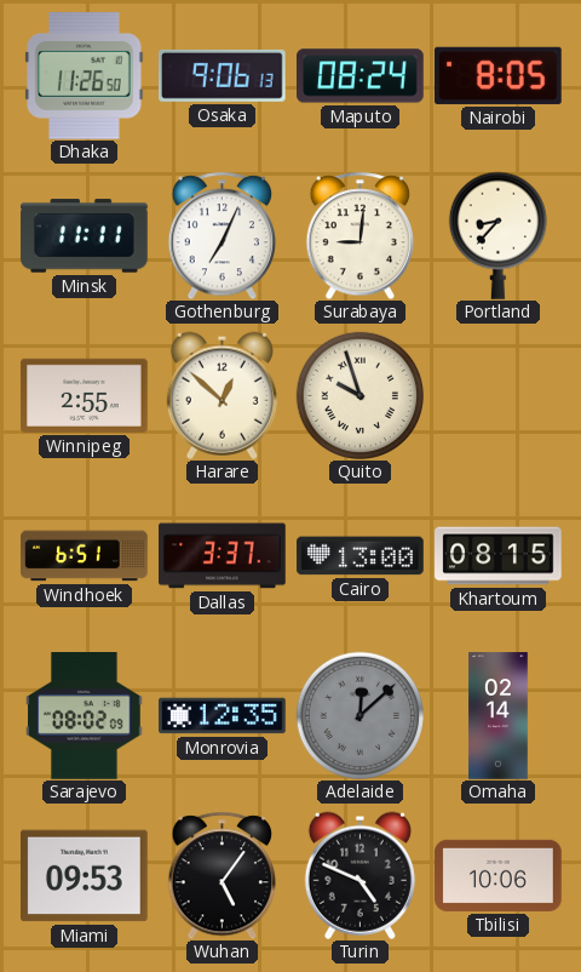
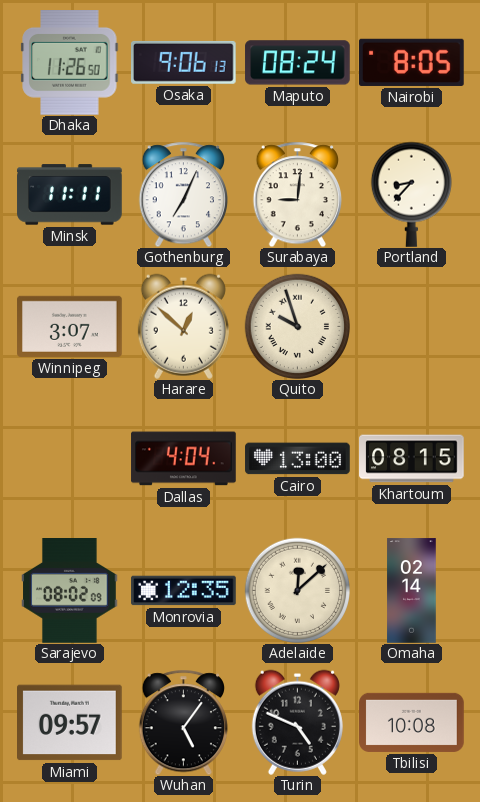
Winnipeg: 2:55 -> 3:07 (70, 326)
Windhoek: 6:51 -> none (85, 556)
Dallas: 3:37 -> 4:04 (184, 459)
Adelaide dial: grey -> cream (297, 590)
Miami: 09:53 -> 09:57 (70, 723)
Tbilisi: 10:06 -> 10:08 (412, 722)
